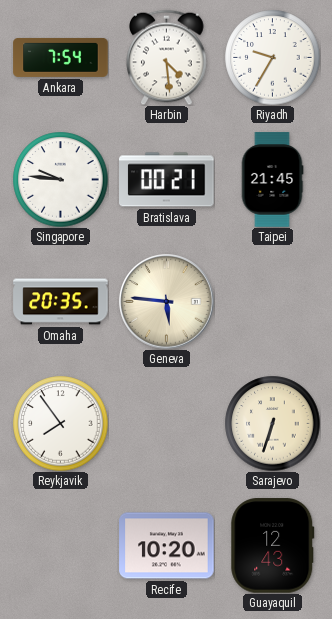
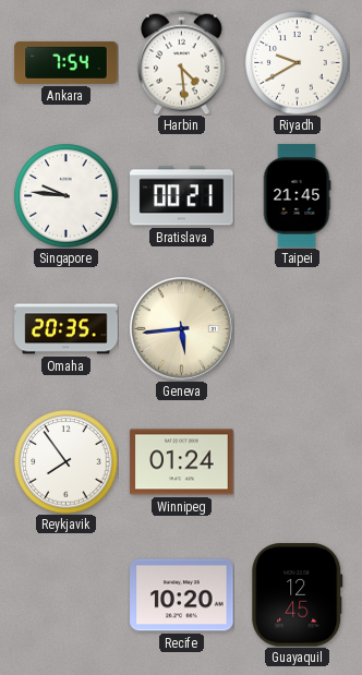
Riyadh: 9:35 -> 9:40 (297, 62)
Geneva: 5:46 -> 5:44 (182, 329)
Winnipeg: none -> 01:24 (182, 462)
Sarajevo: 6:33 -> none (272, 423)
Guayaquil: 12:43 -> 12:45 (298, 595)
